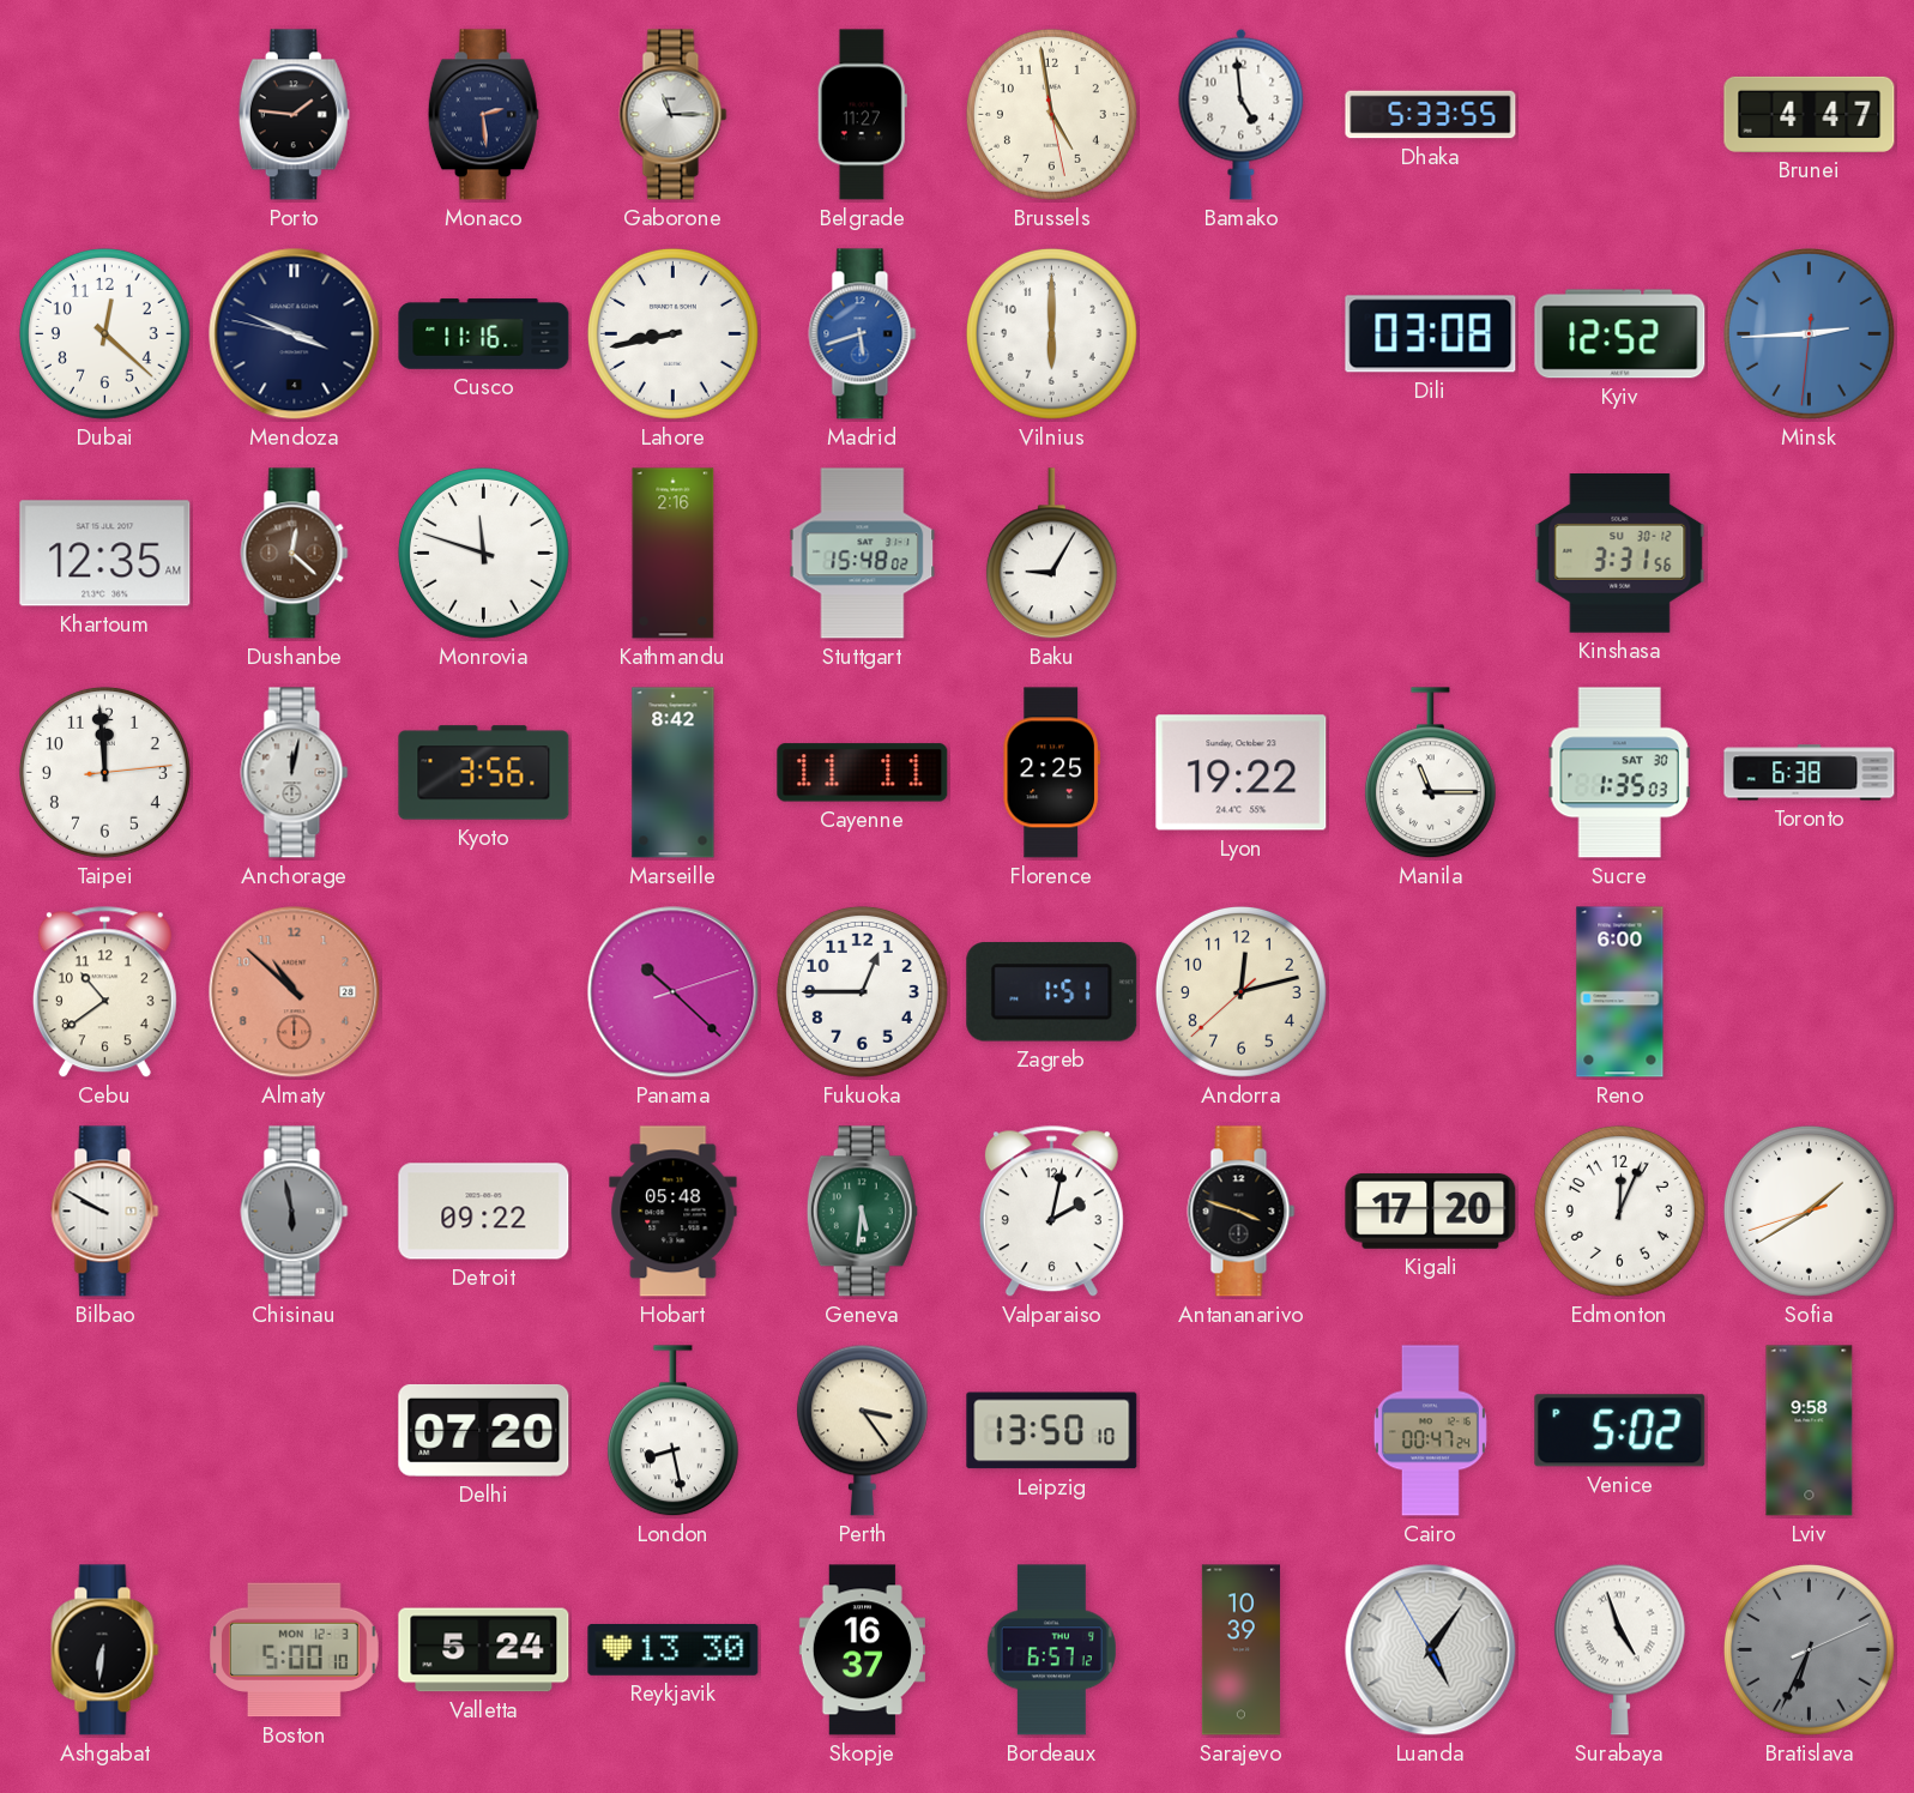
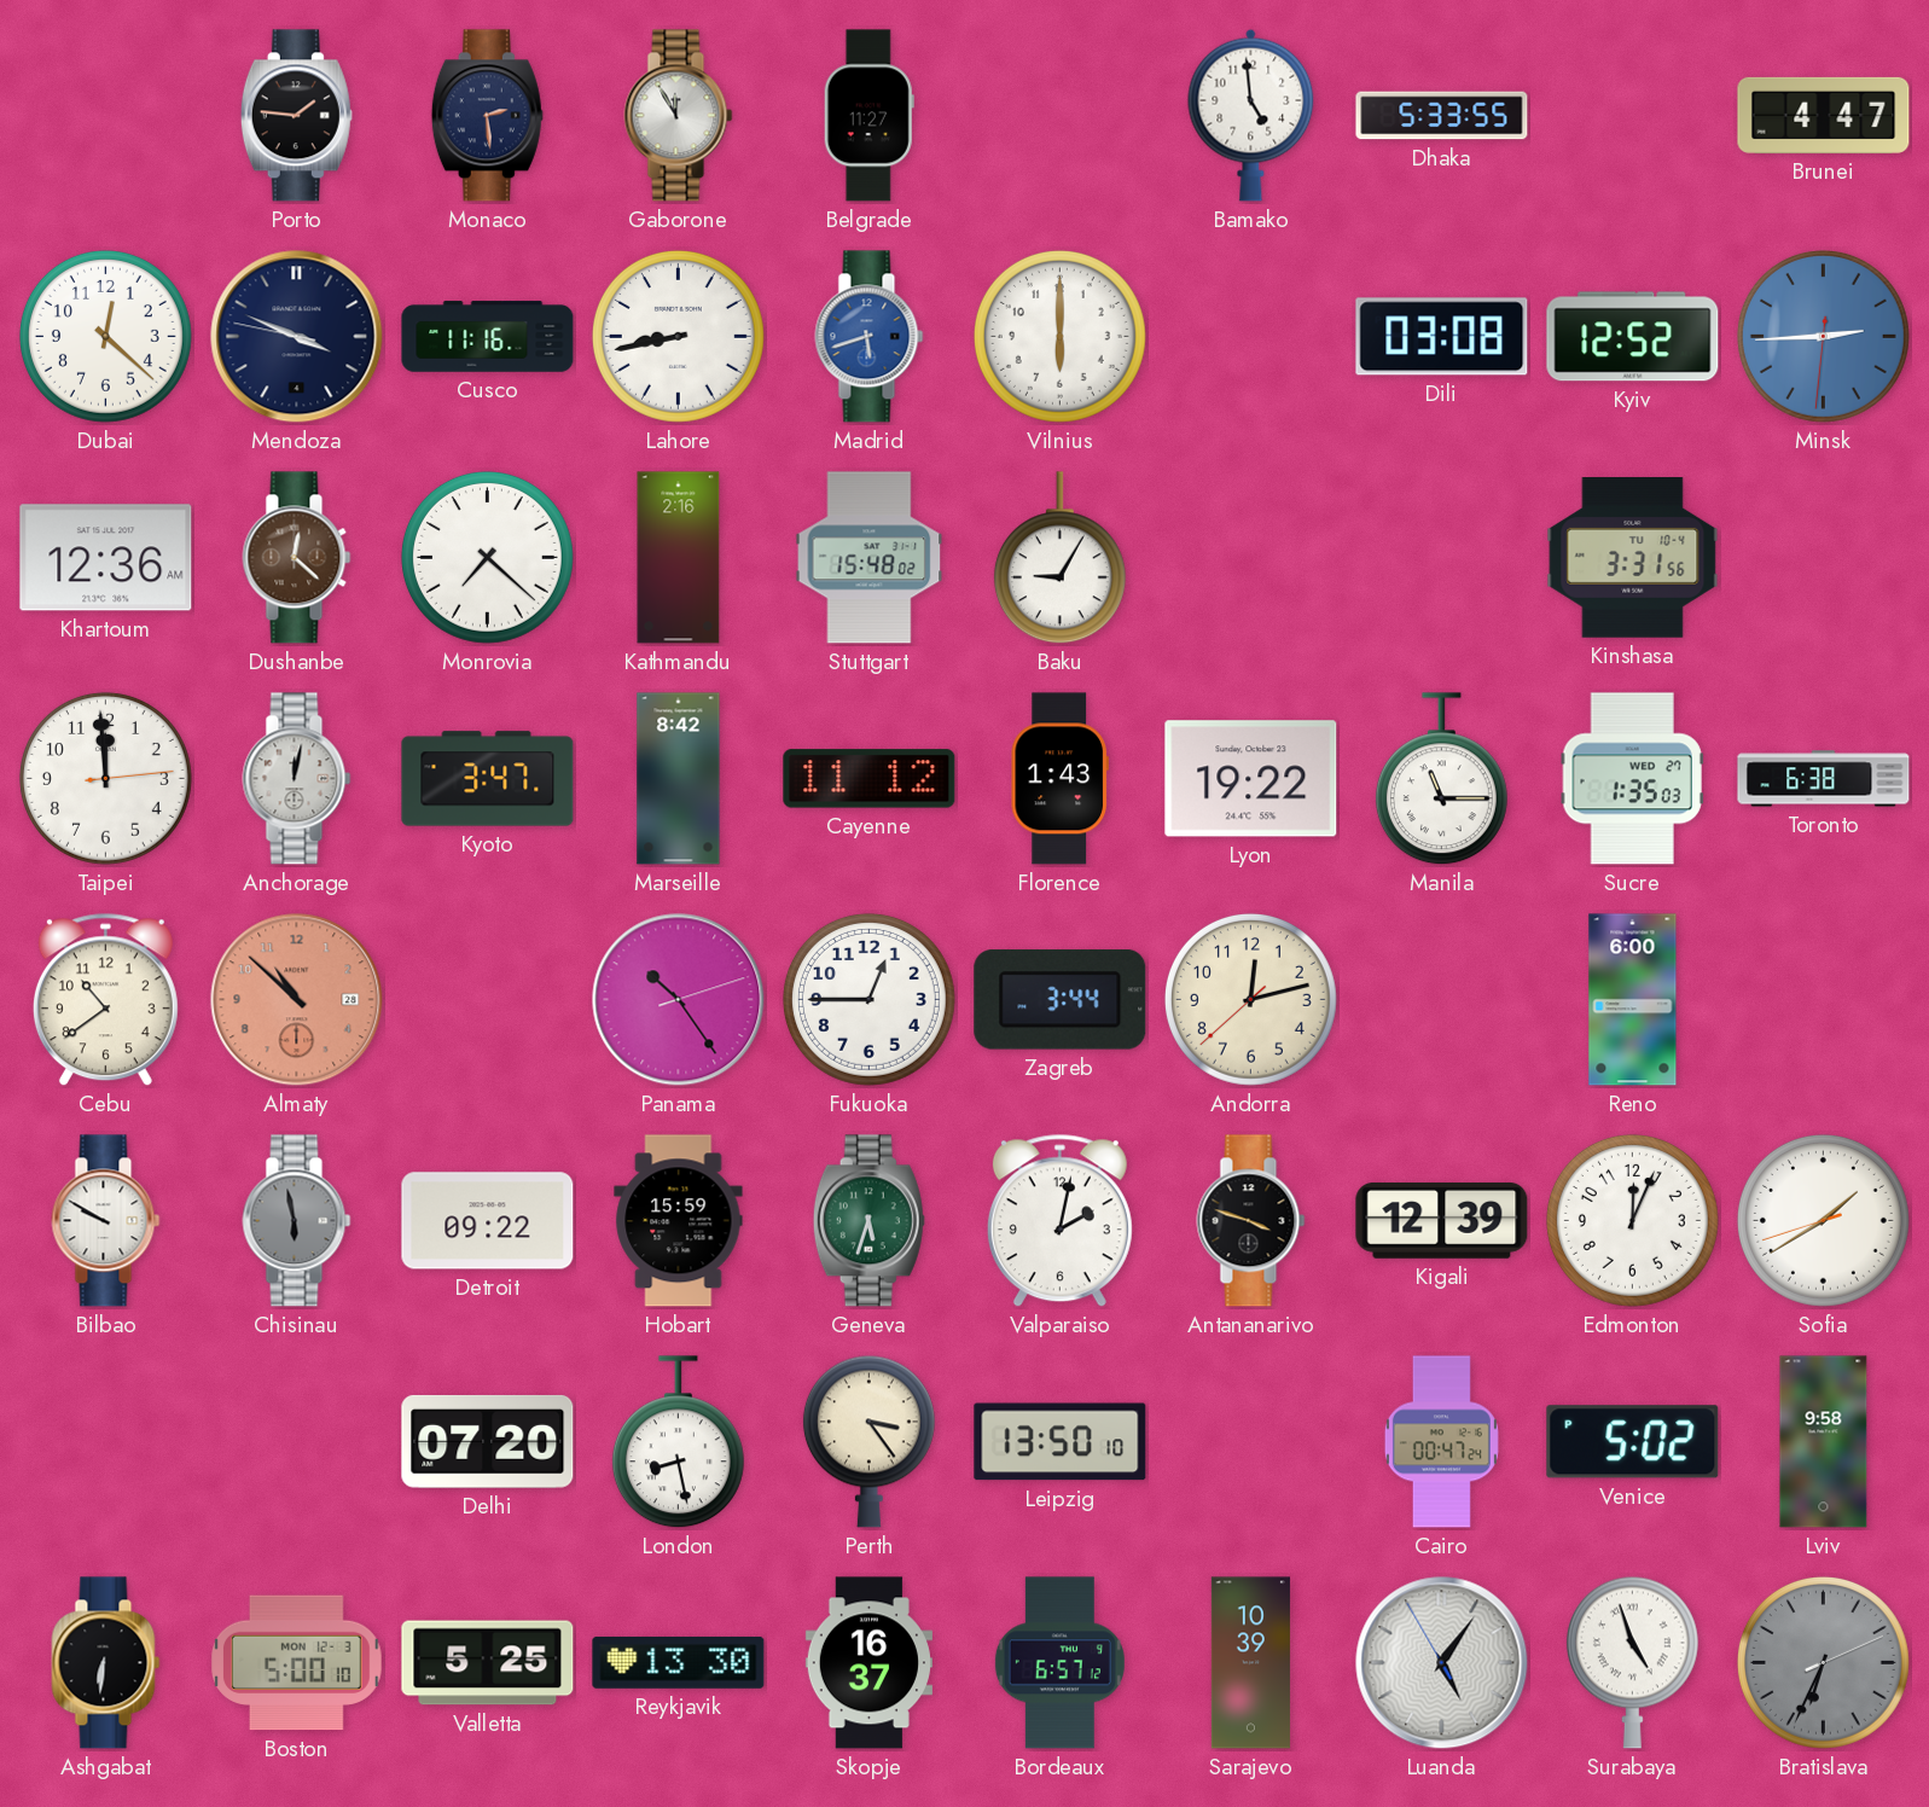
Gaborone: 11:15 -> 11:55 (679, 116)
Brussels: 4:58 -> none (1051, 114)
Khartoum: 12:35 -> 12:36 (106, 558)
Monrovia: 11:48 -> 7:22 (487, 557)
Kinshasa date: SU 30-12 -> TU 10-4 (1633, 558)
Kyoto: 3:56 -> 3:47 (488, 779)
Cayenne: 11:11 -> 11:12 (870, 779)
Florence: 2:25 -> 1:43 (1059, 779)
Sucre date: SAT 30 -> WED 27 (1632, 779)
Panama: 10:22 -> 10:24 (679, 1000)
Zagreb: 1:51 -> 3:44 (1061, 1000)
Hobart: 05:48 -> 15:59 (679, 1221)
Geneva: 5:31 -> 5:33 (868, 1221)
Kigali: 17:20 -> 12:39 (1442, 1220)
Valletta: 5:24 -> 5:25 (488, 1663)
